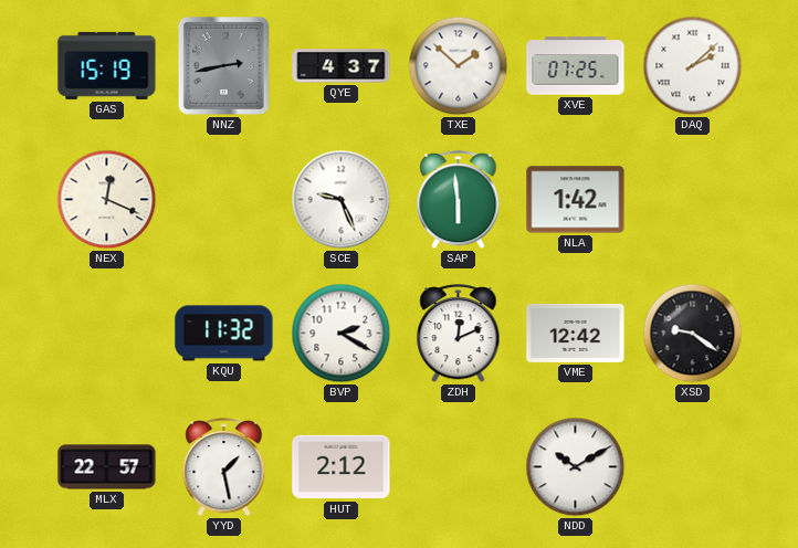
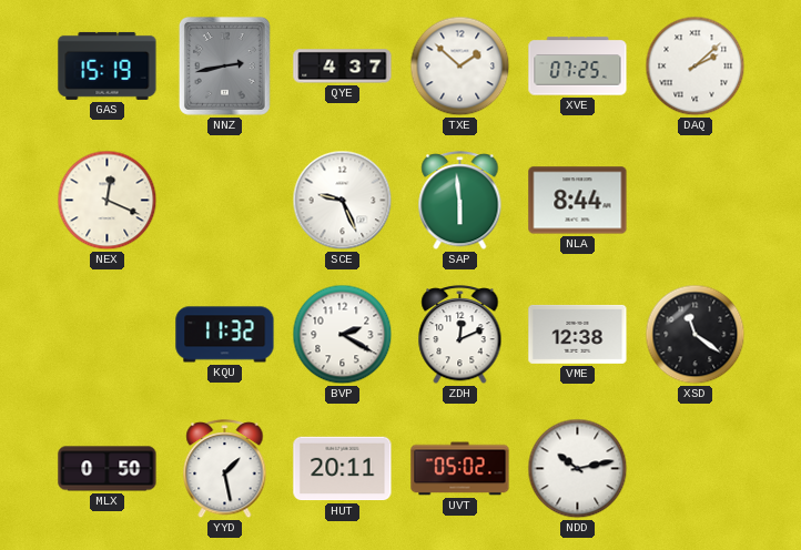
NLA: 1:42 -> 8:44 (578, 201)
VME: 12:42 -> 12:38 (578, 334)
XSD: 9:21 -> 11:21 (696, 335)
MLX: 22:57 -> 0:50 (108, 469)
HUT: 2:12 -> 20:11 (343, 469)
UVT: none -> 05:02 (460, 469)
NDD: 10:10 -> 10:13 (578, 469)
